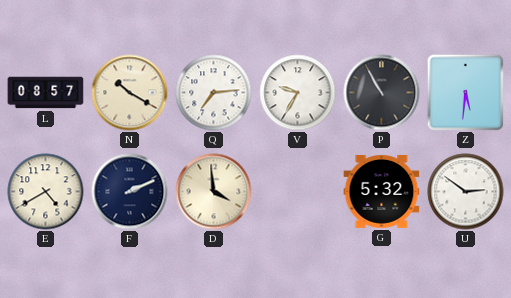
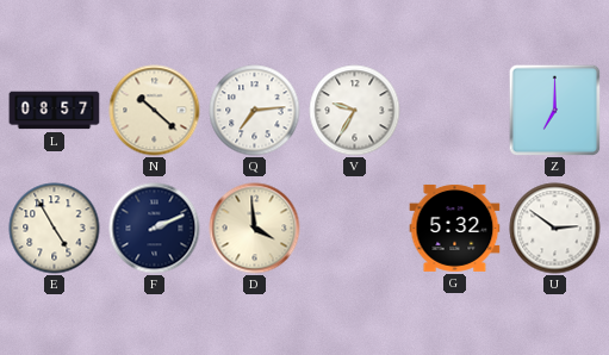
N: 10:20 -> 10:22 (155, 111)
P: 10:55 -> none (382, 93)
Z: 5:31 -> 7:00 (554, 110)
E: 4:40 -> 4:55 (55, 229)
